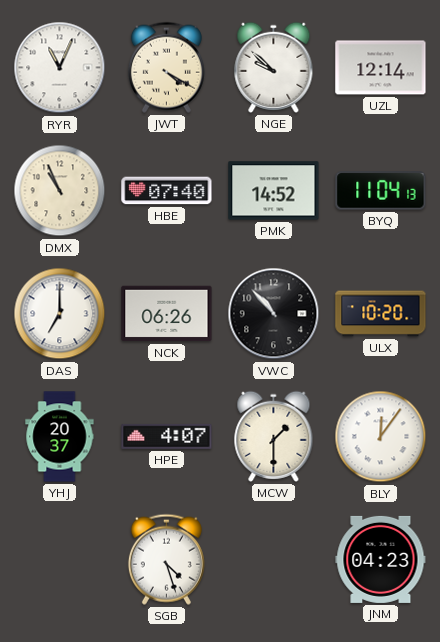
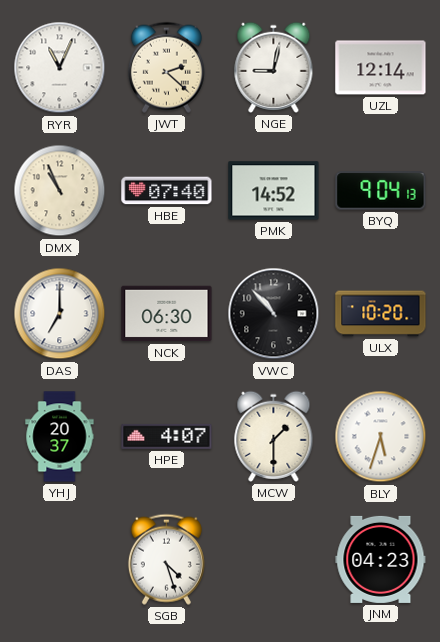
JWT: 4:20 -> 2:22 (166, 67)
NGE: 9:52 -> 9:02 (274, 67)
BYQ: 11:04 -> 9:04 (381, 191)
NCK: 06:26 -> 06:30 (167, 314)
BLY: 12:06 -> 5:33 (381, 437)
